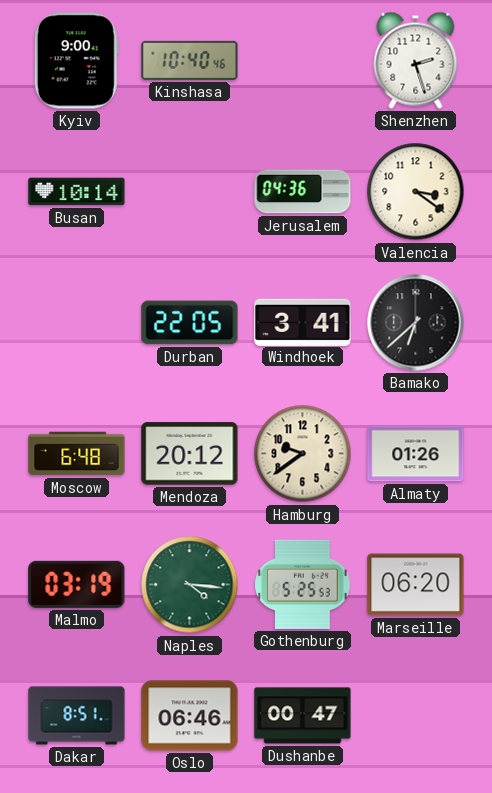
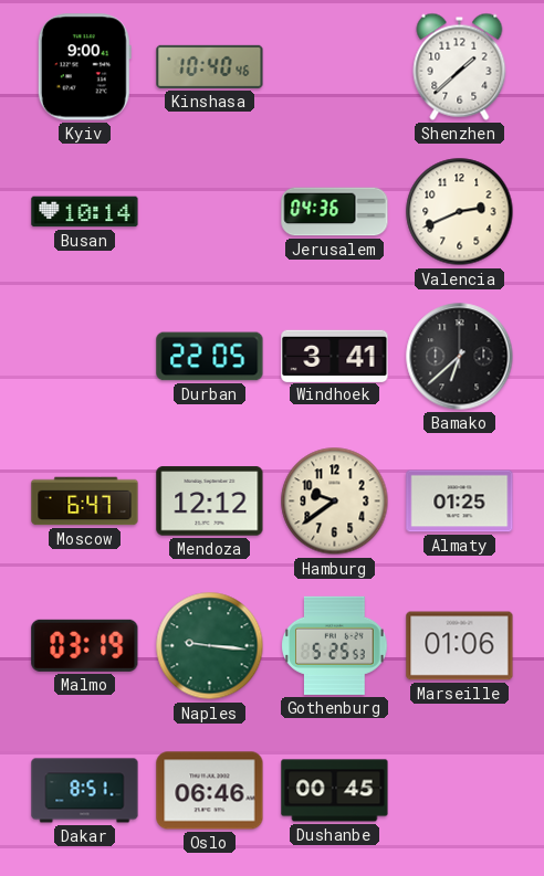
Shenzhen: 2:27 -> 1:38 (460, 66)
Valencia: 3:21 -> 2:41 (460, 212)
Moscow: 6:48 -> 6:47 (85, 502)
Mendoza: 20:12 -> 12:12 (210, 502)
Almaty: 01:26 -> 01:25 (460, 502)
Naples: 4:16 -> 9:16 (210, 646)
Marseille: 06:20 -> 01:06 (460, 646)
Dushanbe: 00:47 -> 00:45 (335, 791)
